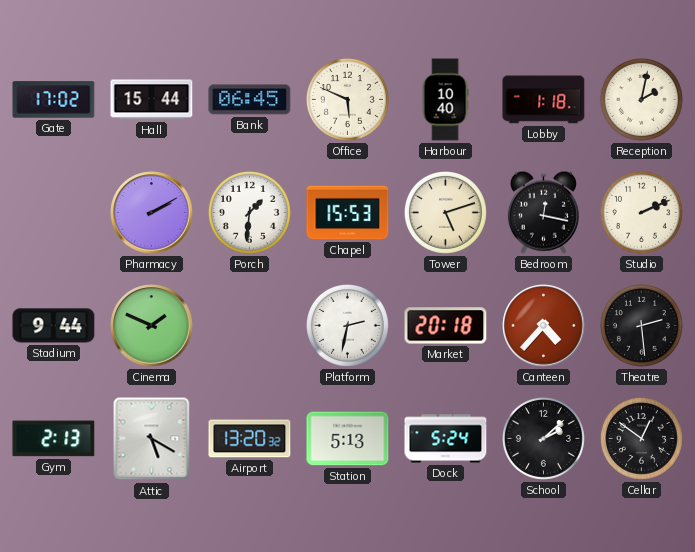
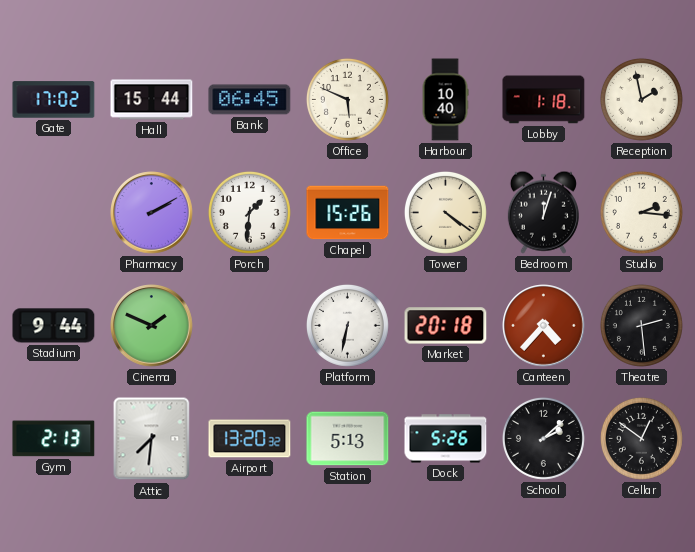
Reception: 2:02 -> 1:58 (641, 99)
Chapel: 15:53 -> 15:26 (348, 213)
Tower: 5:12 -> 4:21 (445, 212)
Bedroom: 12:17 -> 12:03 (543, 212)
Studio: 2:11 -> 2:16 (641, 212)
Platform: 2:32 -> 6:32 (347, 325)
Attic: 5:20 -> 7:31 (152, 439)
Dock: 5:24 -> 5:26 (446, 439)
